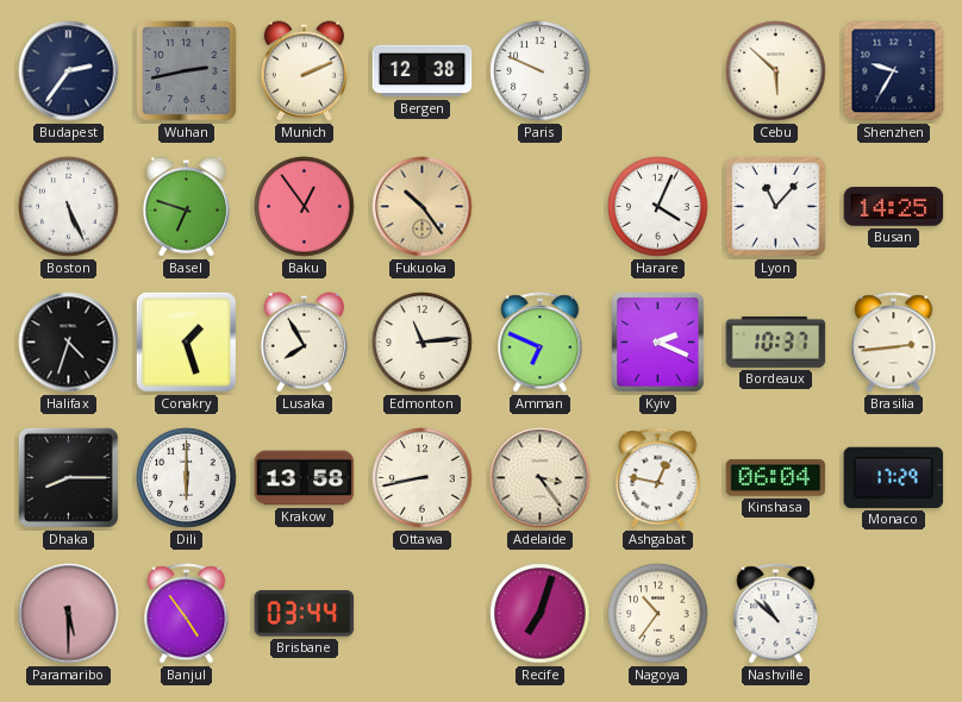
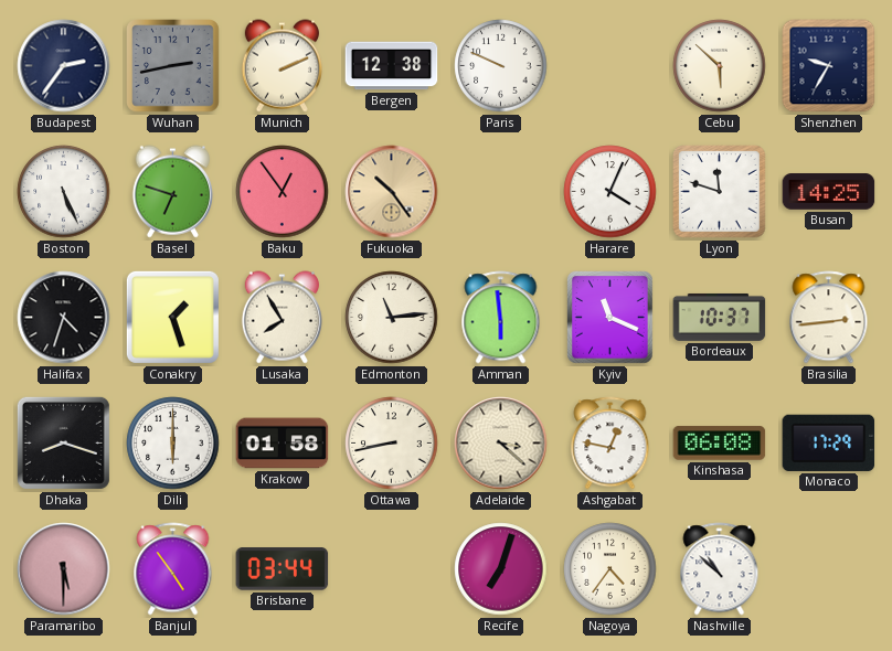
Lyon: 11:07 -> 11:48 (720, 192)
Amman: 6:49 -> 5:59 (501, 318)
Kyiv: 2:19 -> 11:19 (610, 318)
Dhaka: 8:15 -> 8:18 (63, 442)
Krakow: 13:58 -> 01:58 (283, 444)
Adelaide: 3:24 -> 3:22 (501, 444)
Kinshasa: 06:04 -> 06:08 (720, 444)
Nagoya: 10:36 -> 4:36 (610, 569)
